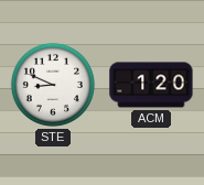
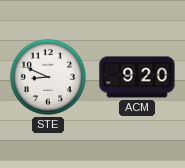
ACM: 1:20 -> 9:20 (137, 77)
